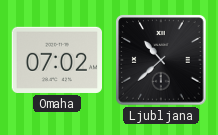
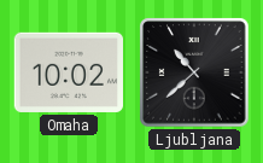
Omaha: 07:02 -> 10:02 (68, 72)
